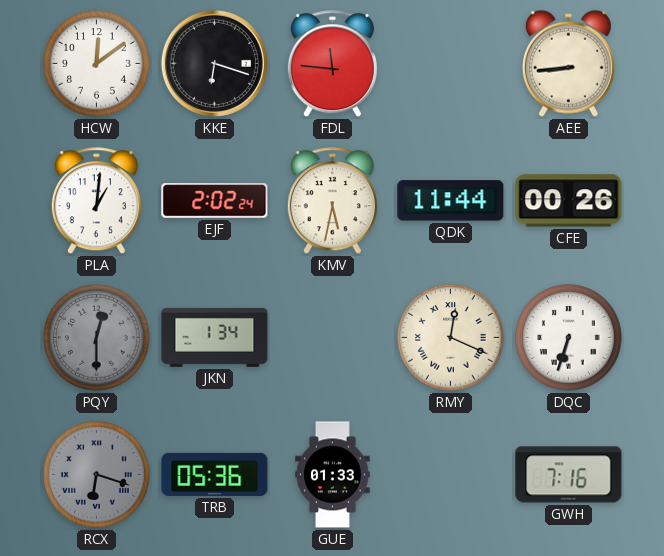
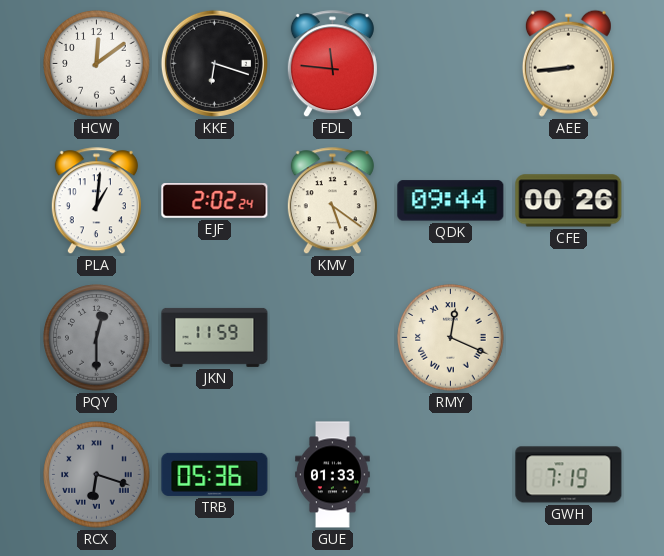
KMV: 5:32 -> 5:21 (332, 201)
QDK: 11:44 -> 09:44 (451, 201)
JKN: 1:34 -> 11:59 (215, 337)
DQC: 6:33 -> none (569, 338)
GWH: 7:16 -> 7:19 (569, 475)
